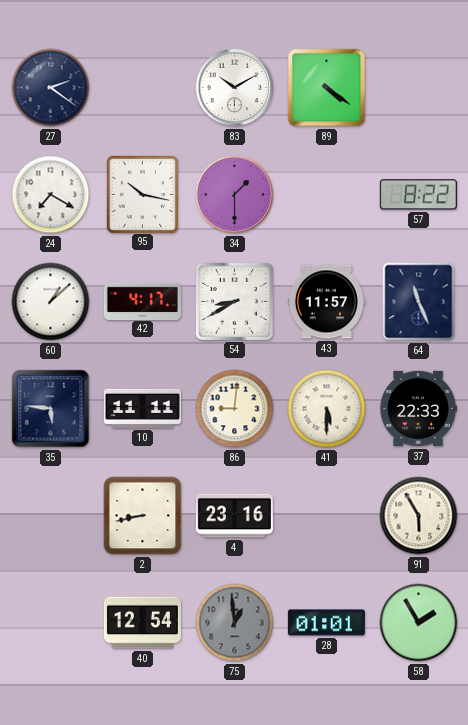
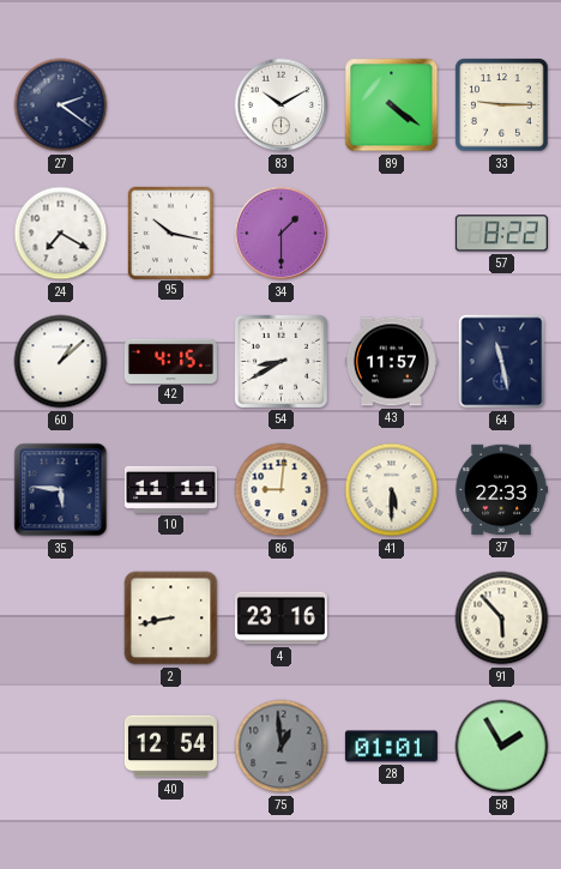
33: none -> 9:15 (502, 105)
42: 4:17 -> 4:15 (170, 361)
64: 11:26 -> 11:28 (502, 362)
91: 5:55 -> 5:53 (502, 618)
